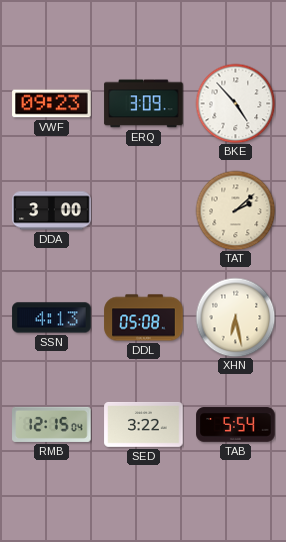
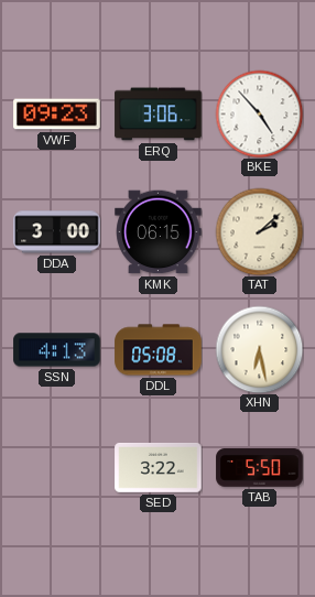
ERQ: 3:09 -> 3:06 (159, 115)
KMK: none -> 06:15 (159, 232)
RMB: 12:15 -> none (52, 424)
TAB: 5:54 -> 5:50 (260, 468)
